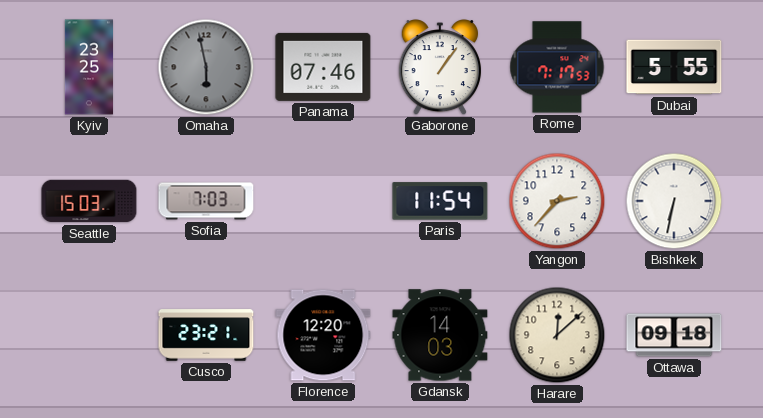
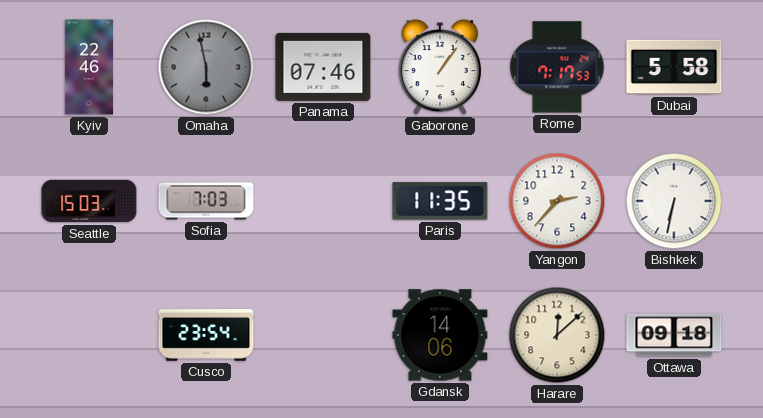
Kyiv: 23:25 -> 22:46 (88, 67)
Dubai: 5:55 -> 5:58 (674, 67)
Paris: 11:54 -> 11:35 (440, 201)
Cusco: 23:21 -> 23:54 (206, 335)
Florence: 12:20 -> none (323, 335)
Gdansk: 14:03 -> 14:06 (440, 335)
